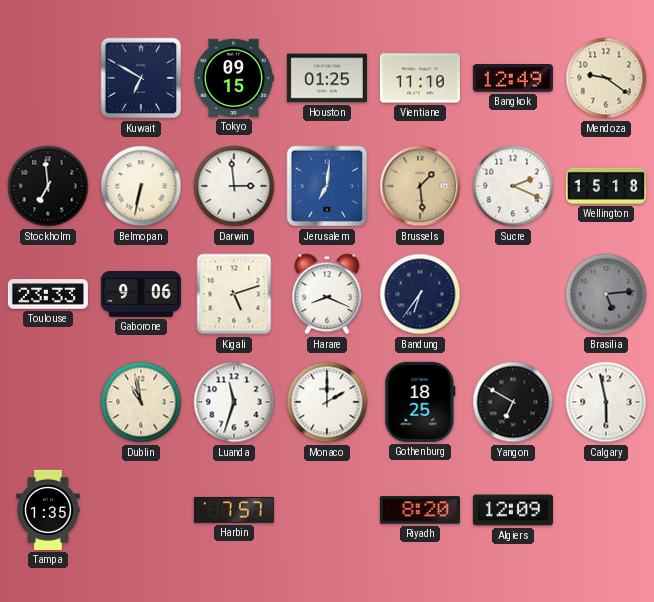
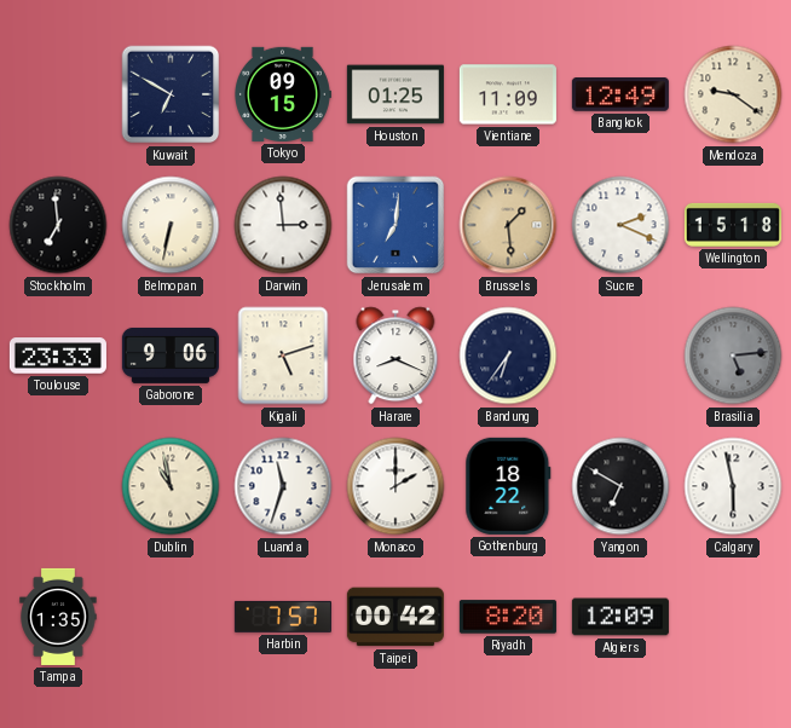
Vientiane: 11:10 -> 11:09 (508, 94)
Gothenburg: 18:25 -> 18:22 (508, 486)
Taipei: none -> 00:42 (395, 617)
